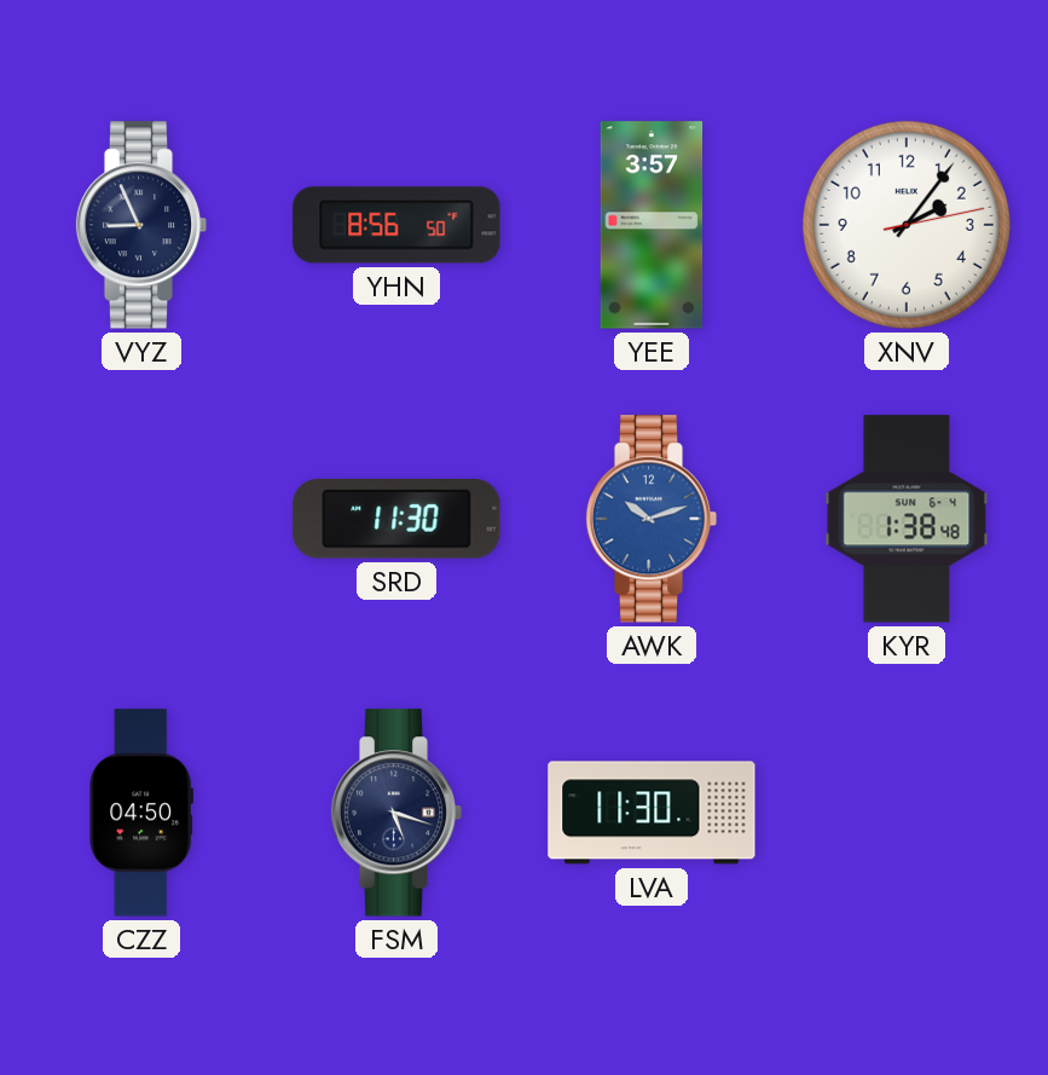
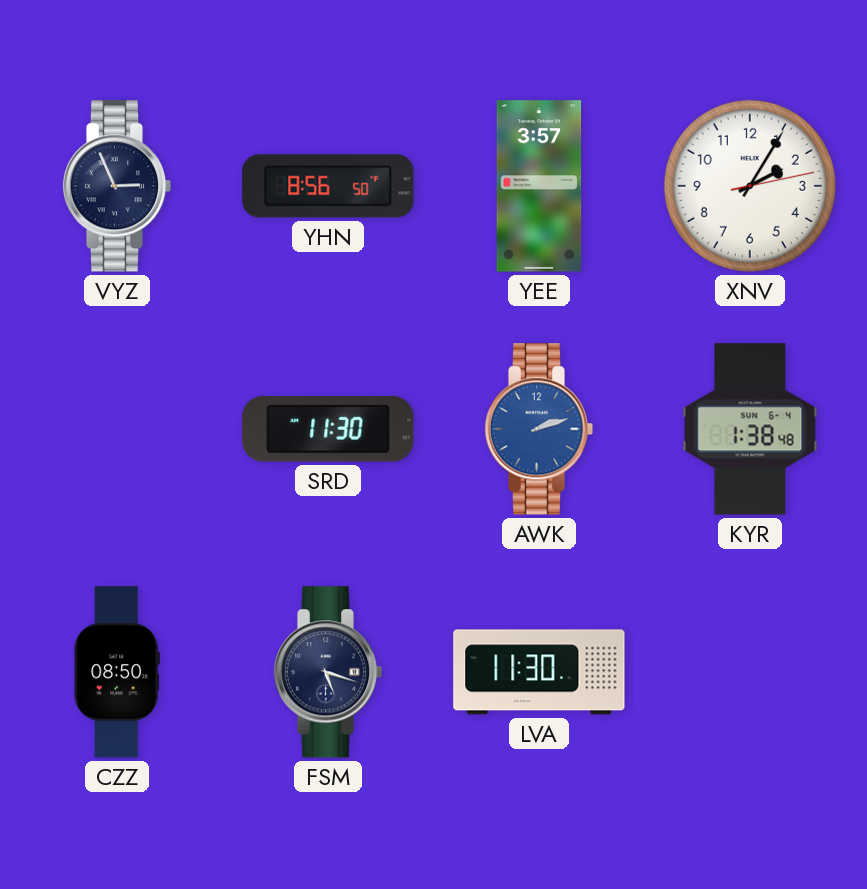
VYZ: 8:56 -> 2:56 (117, 186)
XNV: 2:06 -> 2:05 (750, 186)
AWK: 10:12 -> 2:12 (539, 429)
CZZ: 04:50 -> 08:50 (117, 672)
